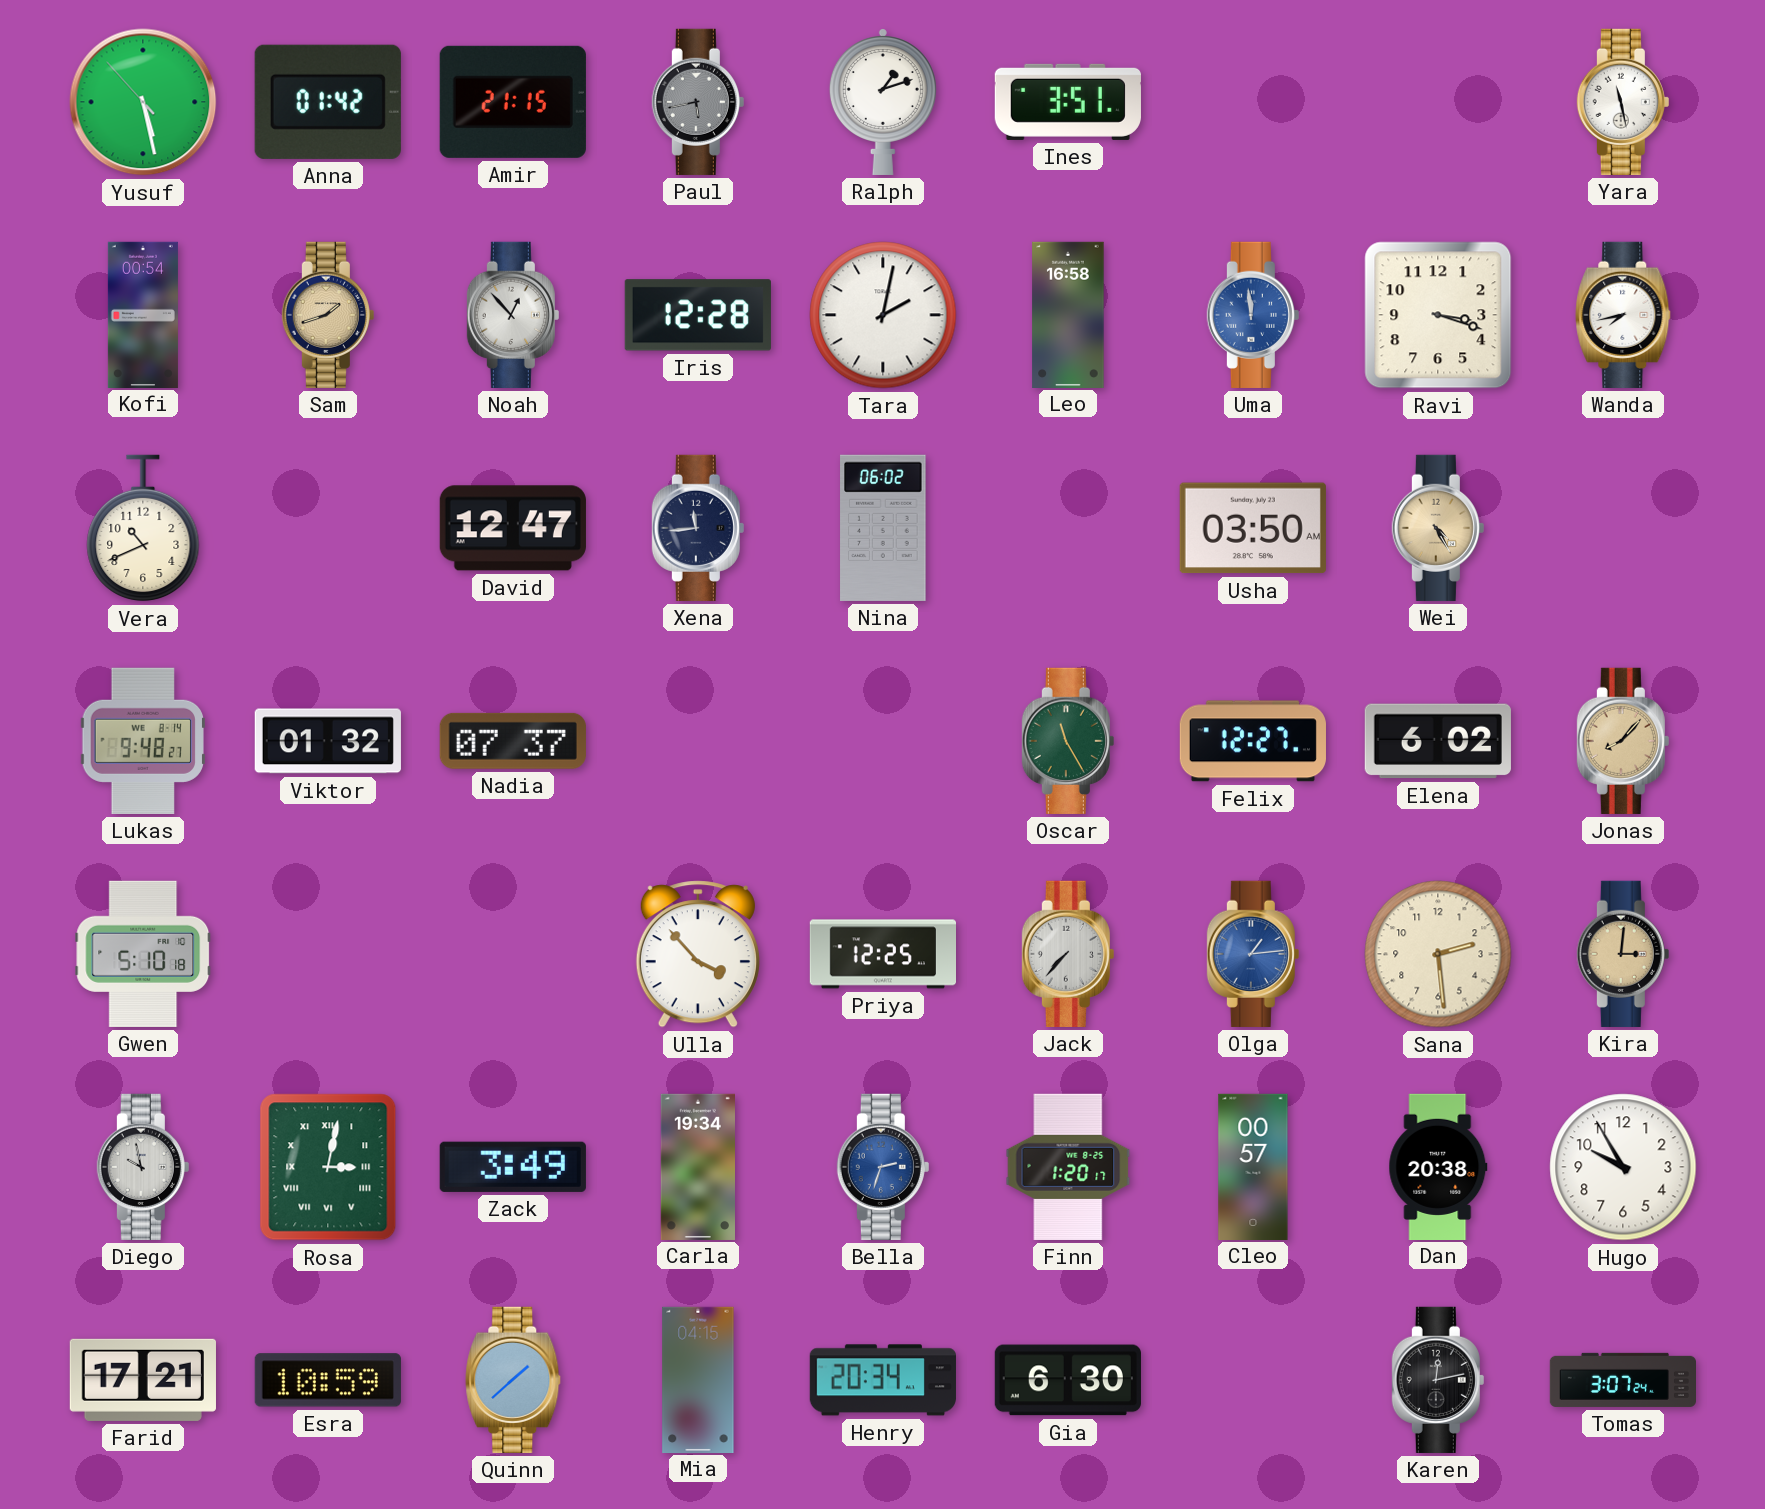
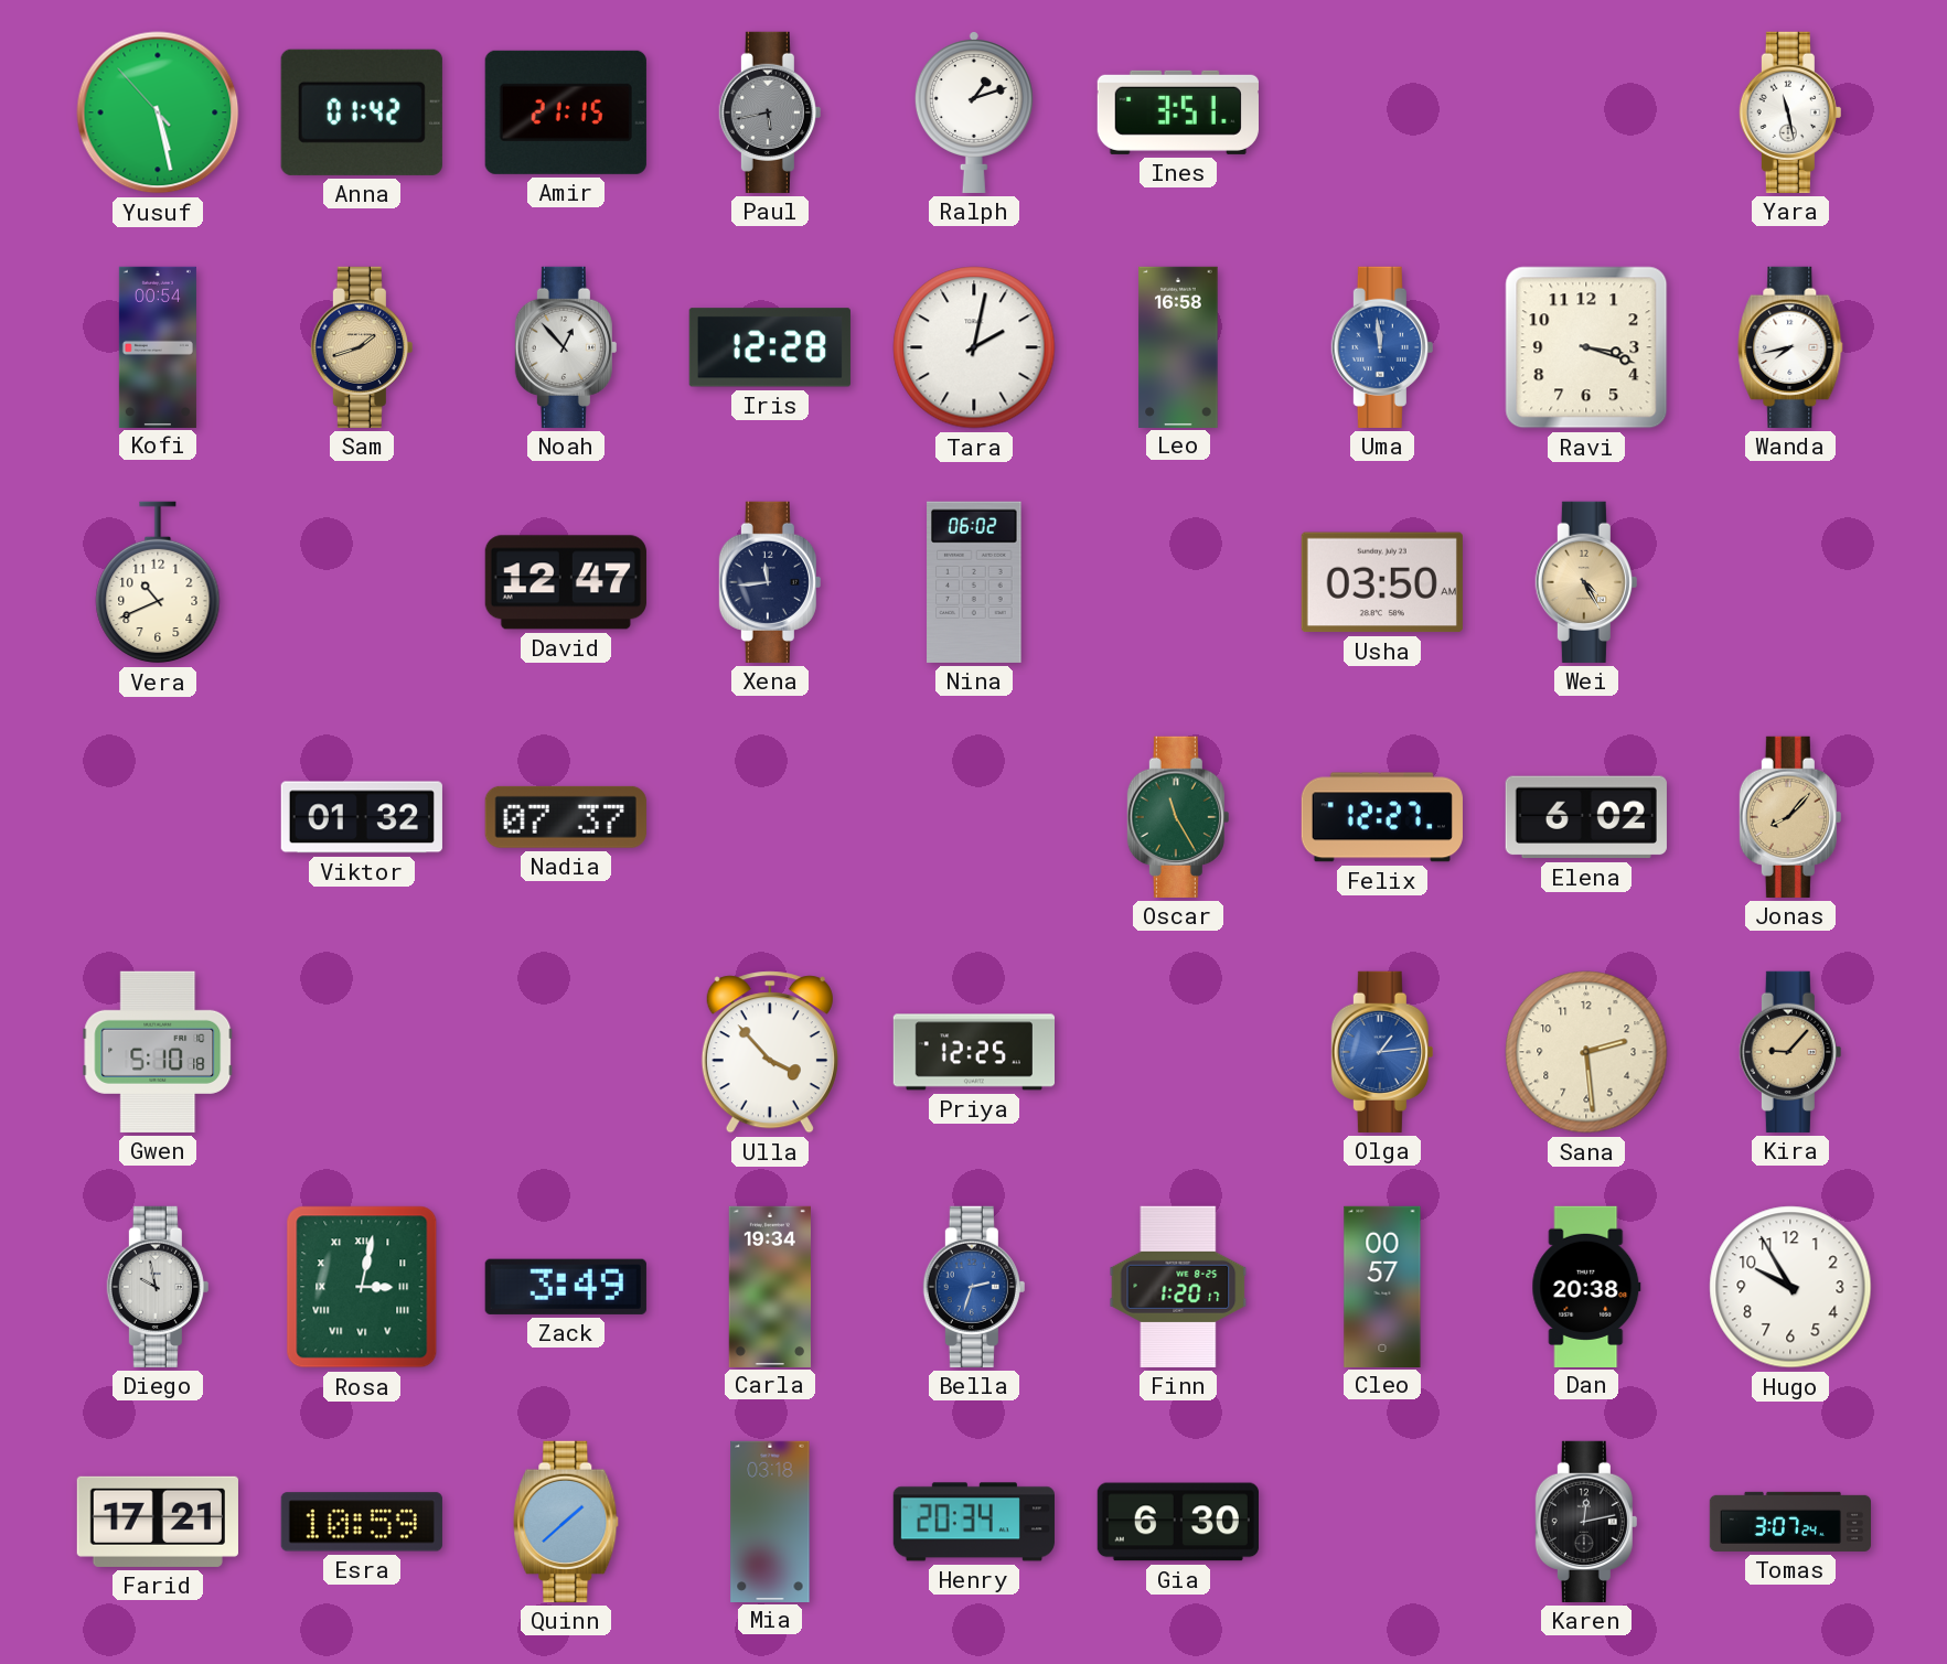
Lukas: 9:48 -> none (142, 741)
Jack: 7:37 -> none (1068, 954)
Kira: 3:01 -> 9:07 (1790, 1052)
Mia: 04:15 -> 03:18 (770, 1521)
